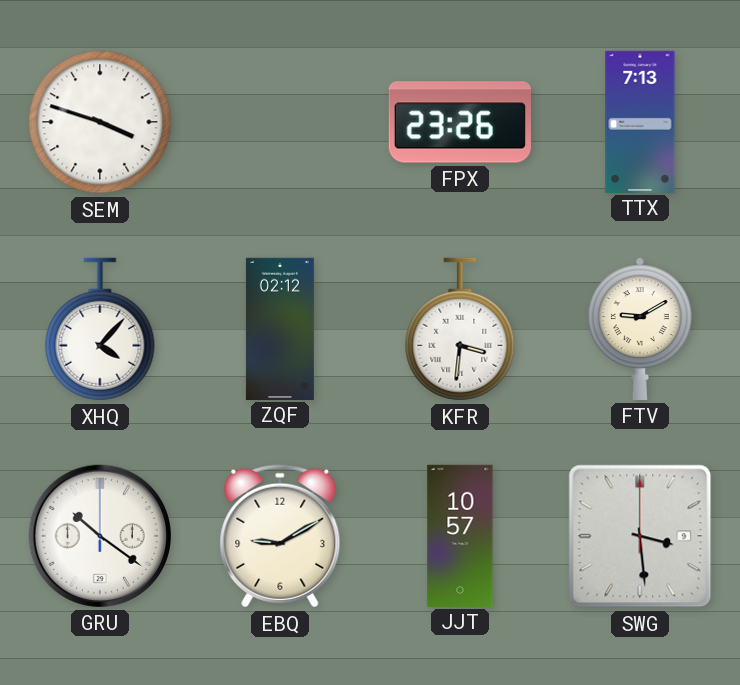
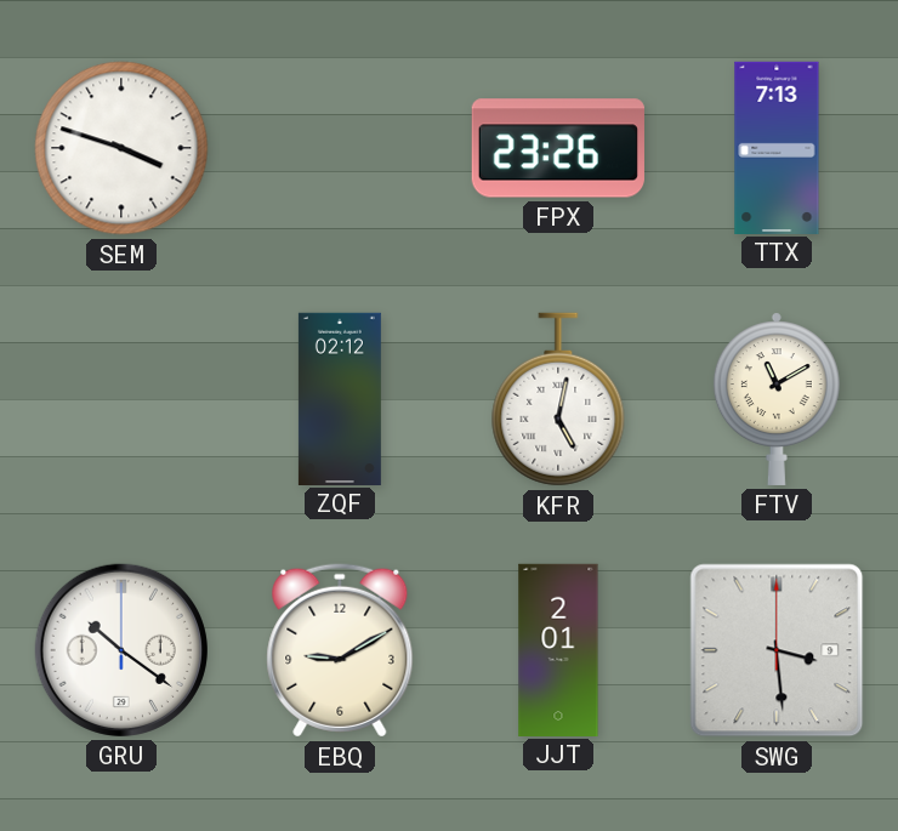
XHQ: 4:07 -> none (100, 329)
KFR: 3:31 -> 5:02 (558, 399)
FTV: 9:10 -> 11:10 (777, 399)
JJT: 10:57 -> 2:01 (558, 649)
